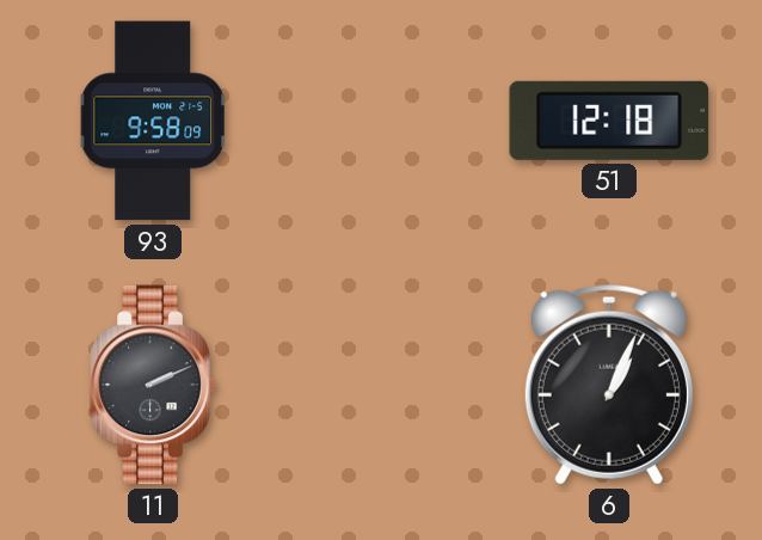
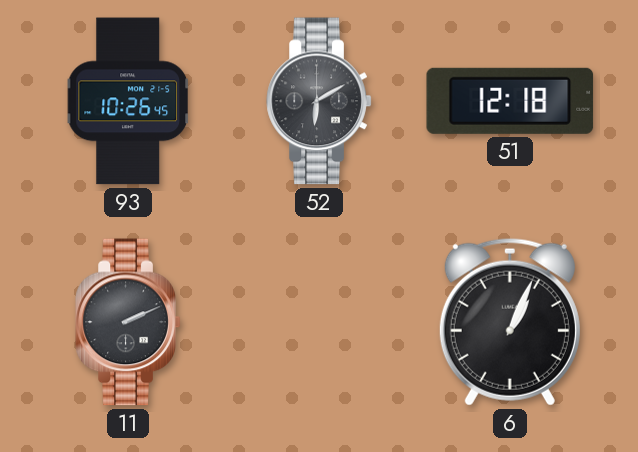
93: 9:58 -> 10:26 (127, 101)
52: none -> 6:10 (319, 101)
